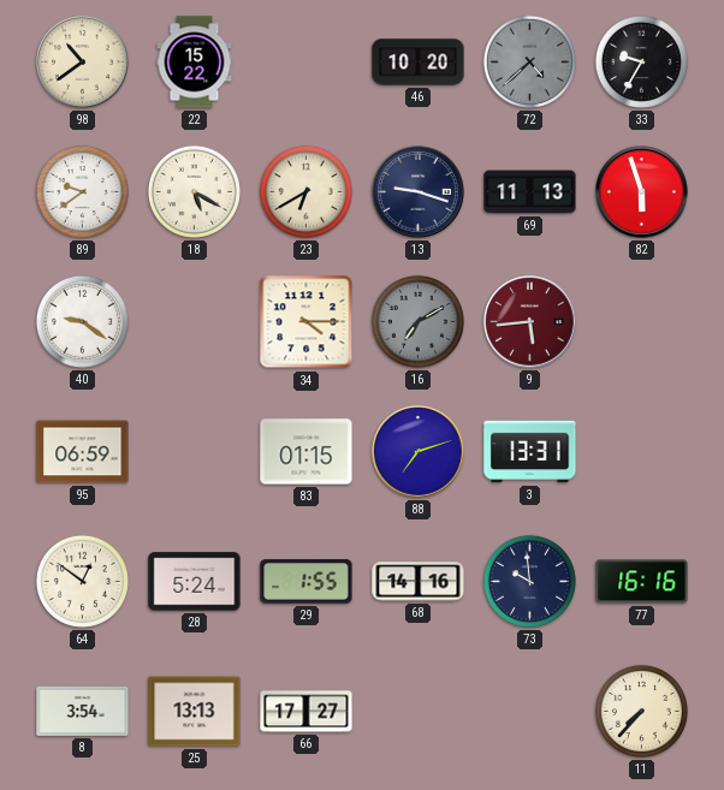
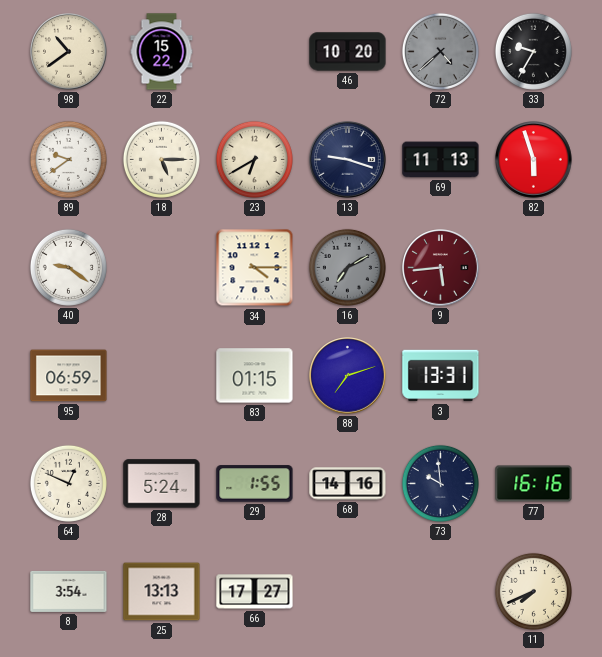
18: 5:20 -> 5:15 (161, 159)
64: 12:51 -> 12:49 (68, 483)
11: 7:37 -> 7:41 (533, 591)
